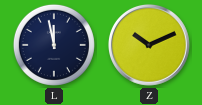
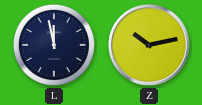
Z: 10:11 -> 10:13 (149, 45)
